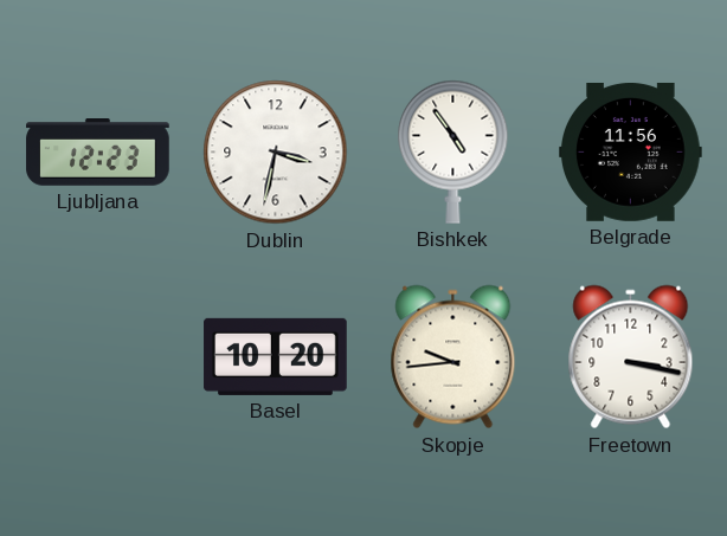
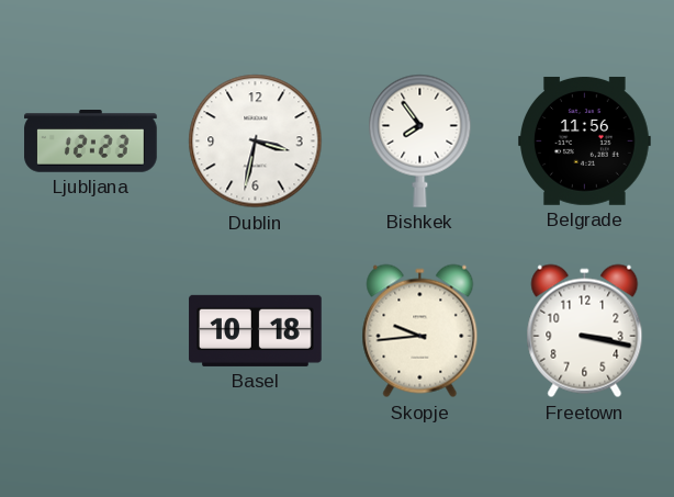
Bishkek: 4:54 -> 7:54 (420, 140)
Basel: 10:20 -> 10:18 (256, 330)
